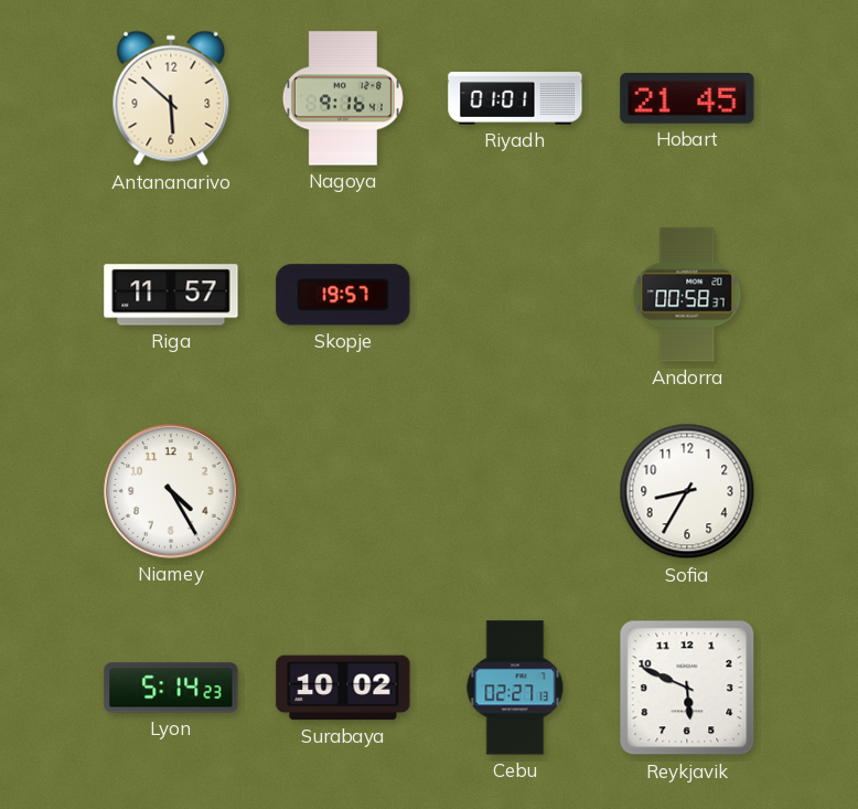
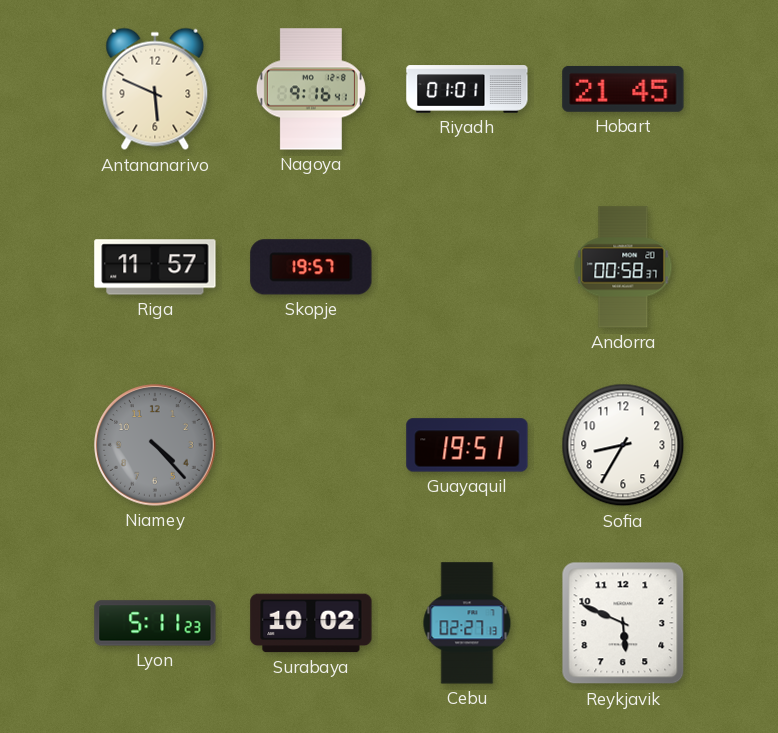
Antananarivo: 5:52 -> 5:49 (155, 89)
Niamey: 4:25 -> 4:23 (155, 445)
Niamey dial: white -> grey (155, 445)
Guayaquil: none -> 19:51 (467, 445)
Lyon: 5:14 -> 5:11 (155, 623)
